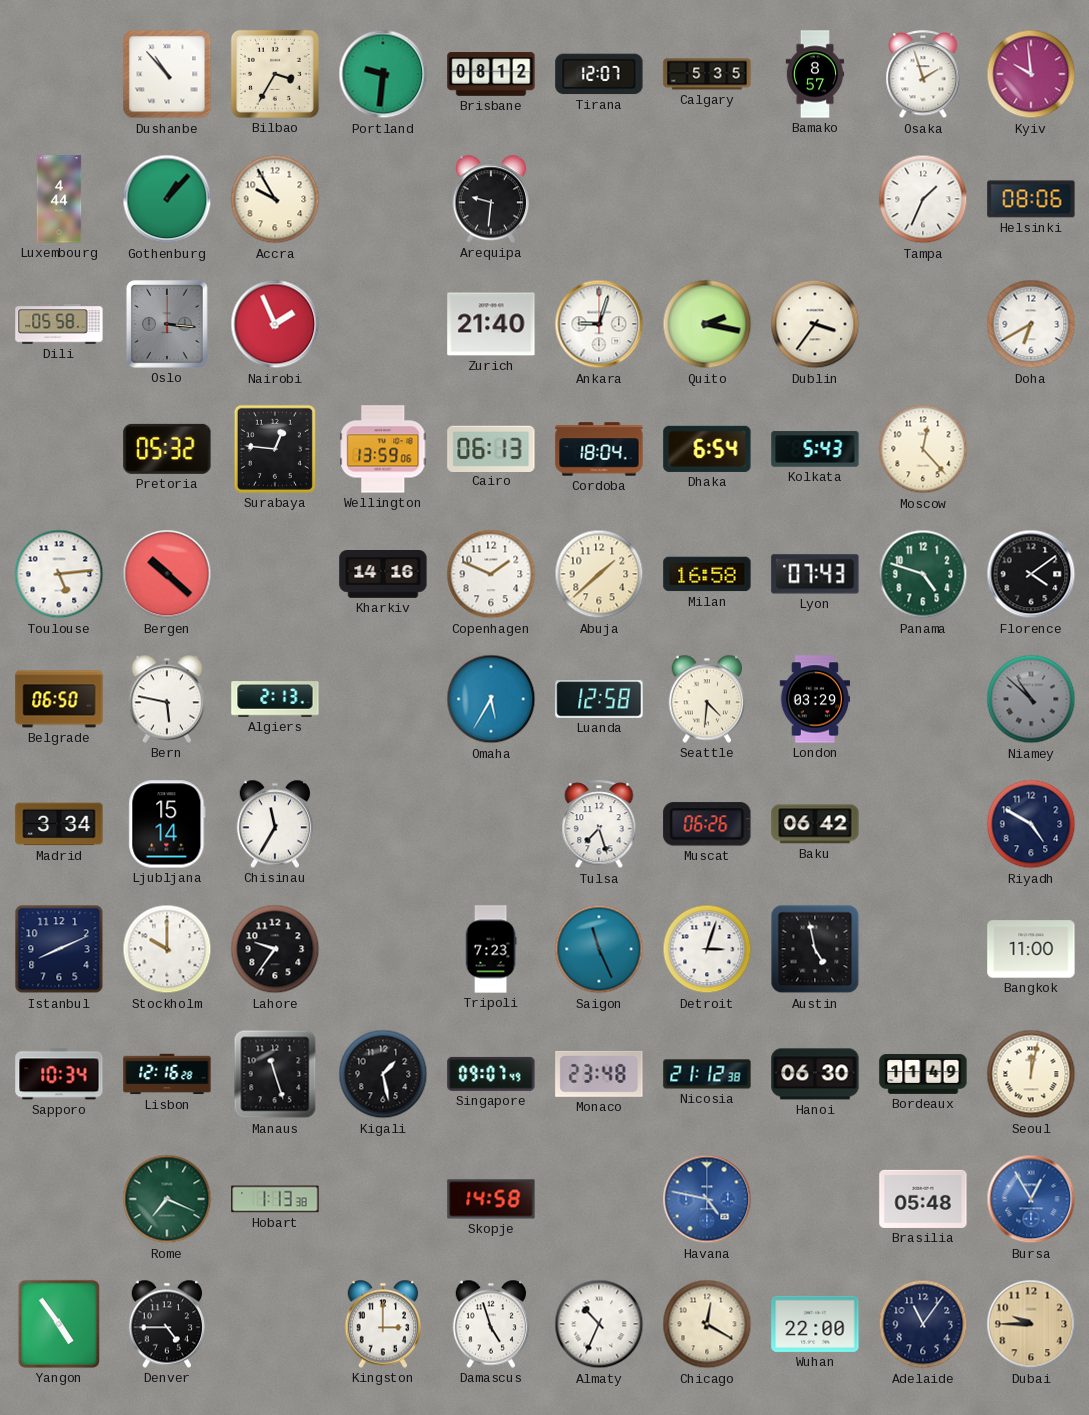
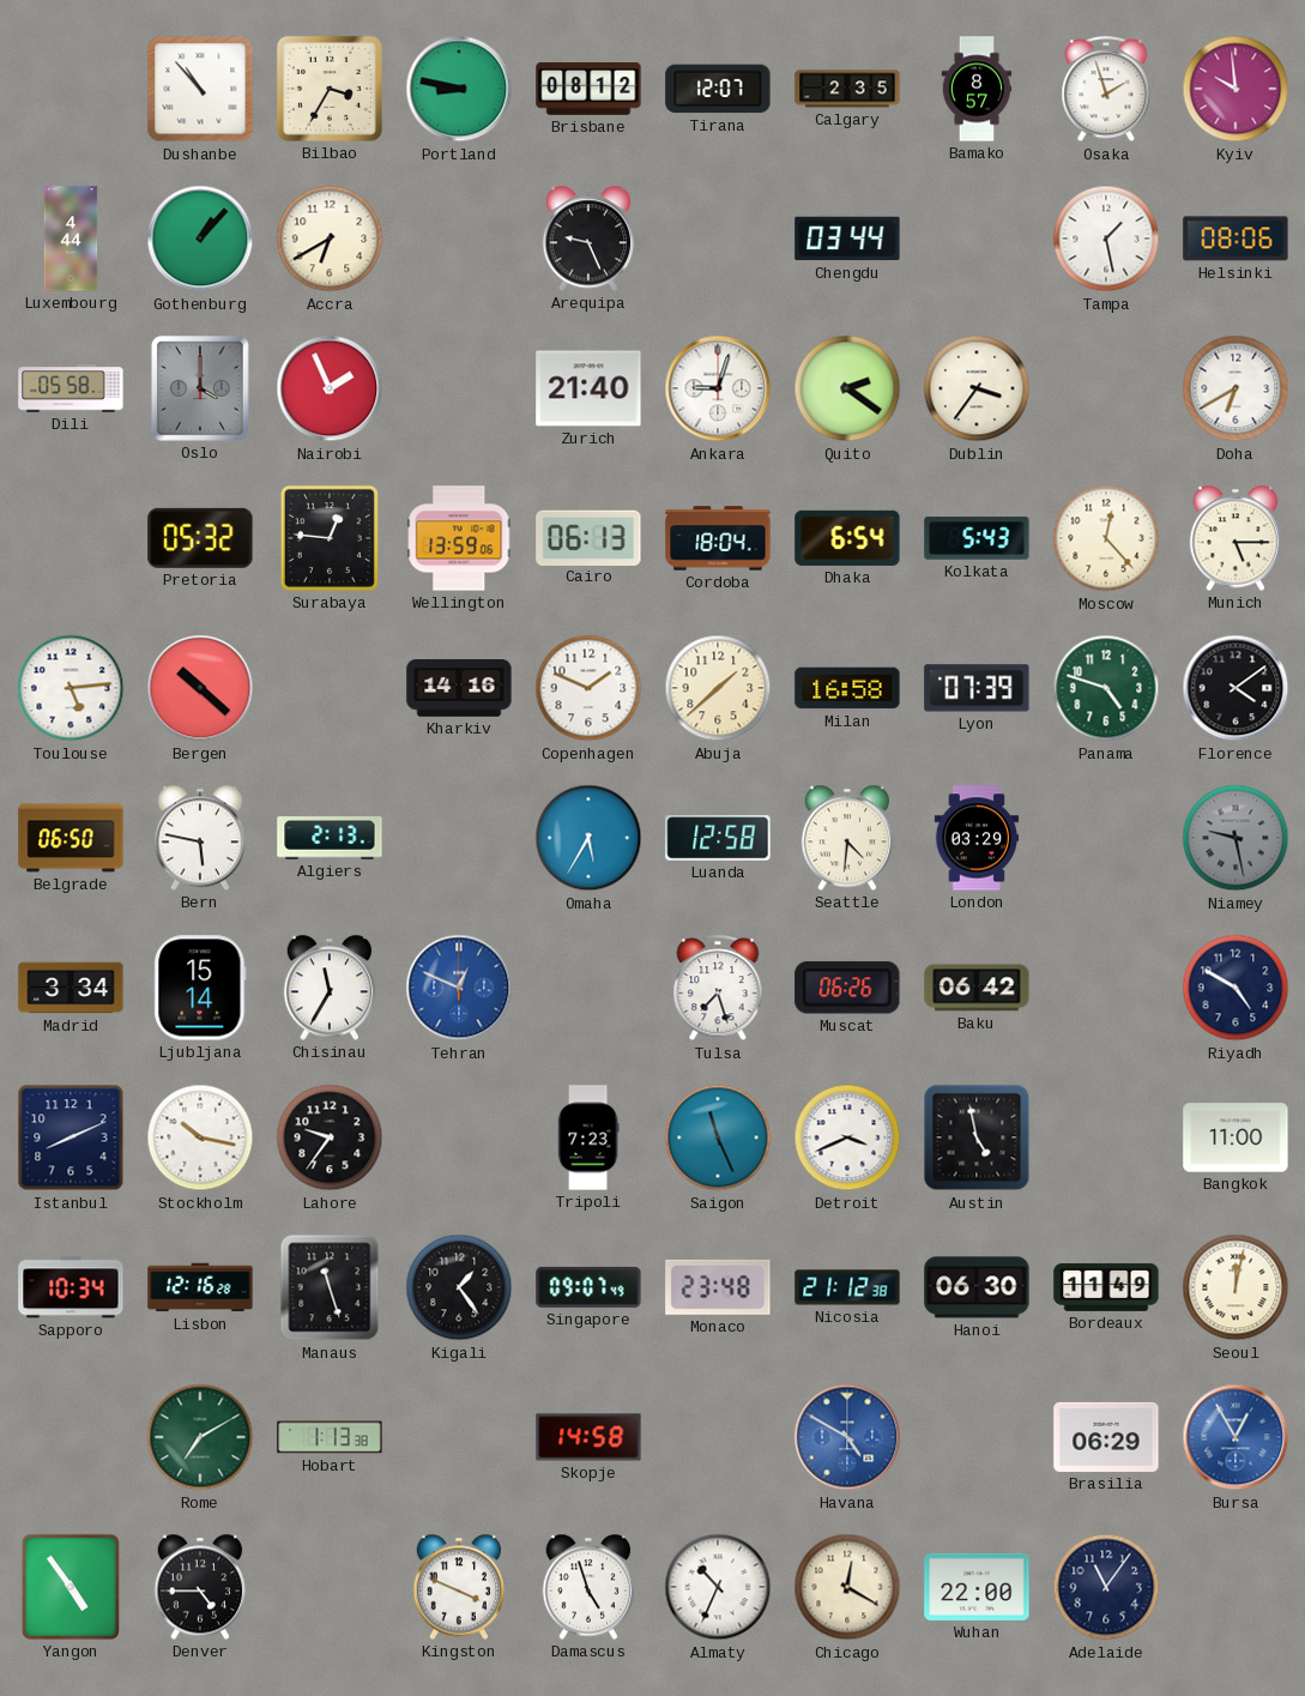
Portland: 9:31 -> 8:47 (459, 89)
Calgary: 5:35 -> 2:35 (847, 89)
Accra: 9:55 -> 6:40 (330, 239)
Arequipa: 9:31 -> 9:26 (588, 239)
Chengdu: none -> 03:44 (847, 239)
Tampa: 1:34 -> 1:28 (1106, 239)
Oslo: 3:16 -> 4:00 (200, 388)
Quito: 2:17 -> 2:21 (847, 388)
Munich: none -> 5:15 (1235, 538)
Lyon: 07:43 -> 07:39 (977, 688)
Niamey: 10:52 -> 9:28 (1235, 838)
Tehran: none -> 12:49 (459, 988)
Stockholm: 10:00 -> 10:17 (200, 1137)
Detroit: 3:03 -> 3:41 (847, 1137)
Kigali: 1:28 -> 1:24 (459, 1287)
Rome: 7:19 -> 7:10 (200, 1437)
Havana: 4:47 -> 4:50 (847, 1437)
Brasilia: 05:48 -> 06:29 (1106, 1437)
Kingston: 3:00 -> 3:49 (459, 1587)
Dubai: 9:45 -> none (1031, 1324)
